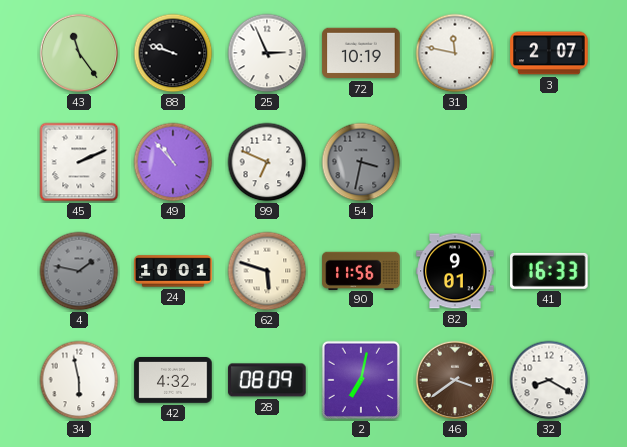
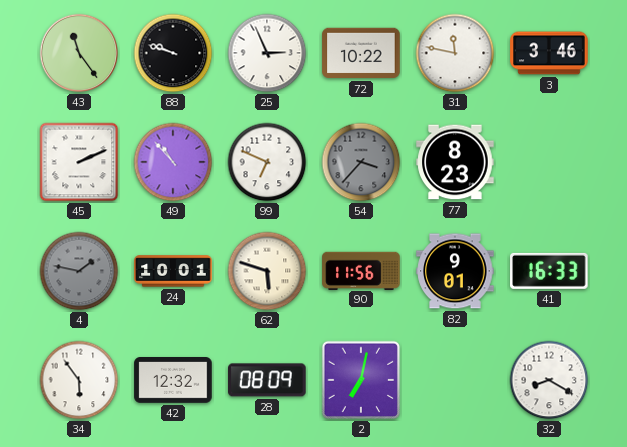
72: 10:19 -> 10:22 (361, 53)
3: 2:07 -> 3:46 (549, 53)
54: 3:32 -> 3:37 (361, 162)
77: none -> 8:23 (455, 162)
34: 5:58 -> 5:54 (79, 380)
42: 4:32 -> 12:32 (173, 381)
46: 3:39 -> none (455, 380)
